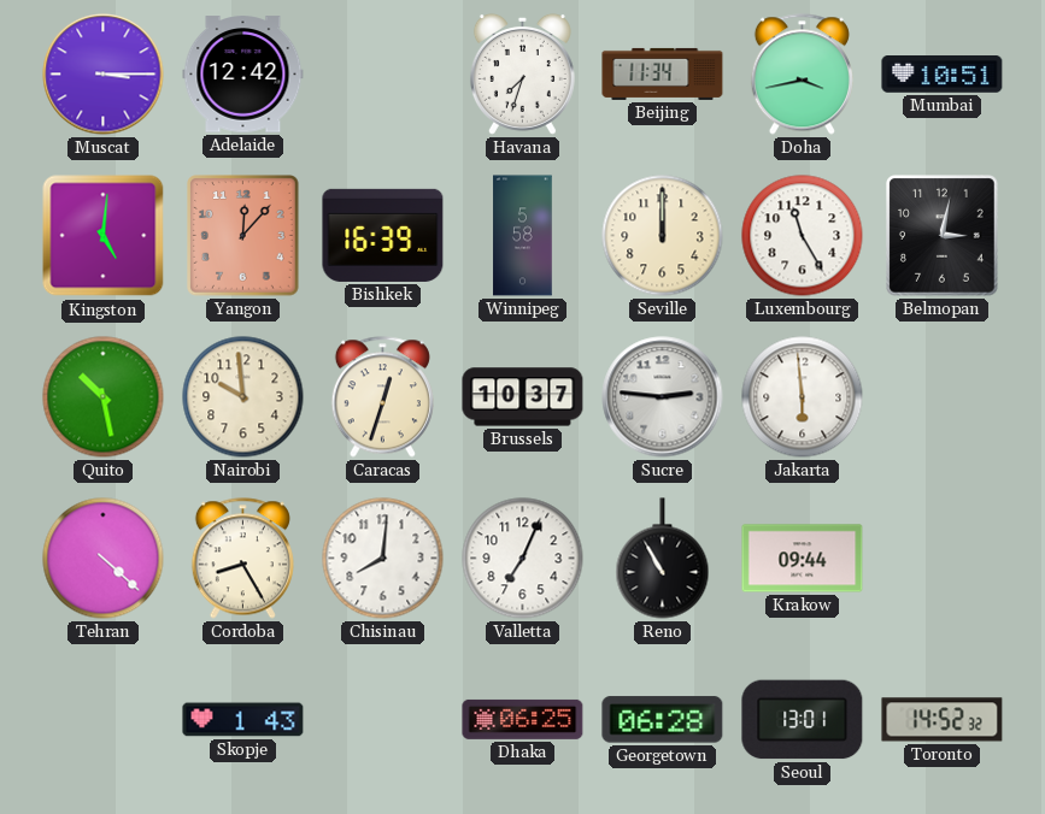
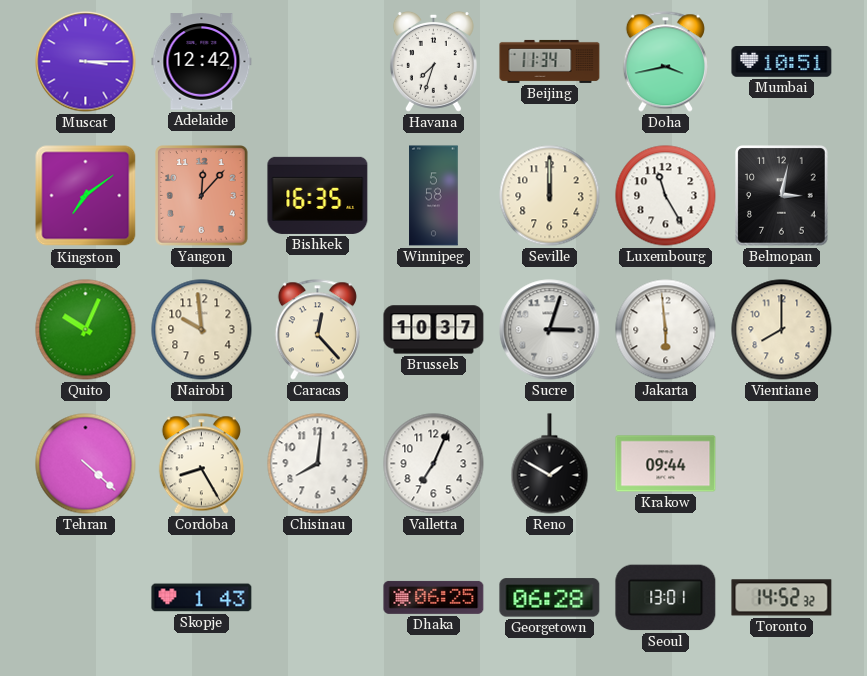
Kingston: 5:01 -> 7:09 (86, 196)
Bishkek: 16:39 -> 16:35 (318, 195)
Quito: 10:28 -> 10:04 (86, 330)
Caracas: 12:33 -> 12:23 (317, 330)
Sucre: 2:46 -> 3:03 (550, 330)
Vientiane: none -> 8:00 (782, 330)
Reno: 10:55 -> 1:50 (550, 464)
